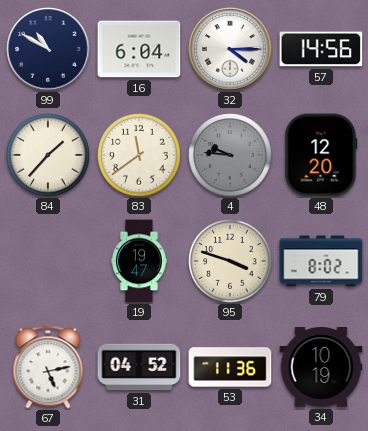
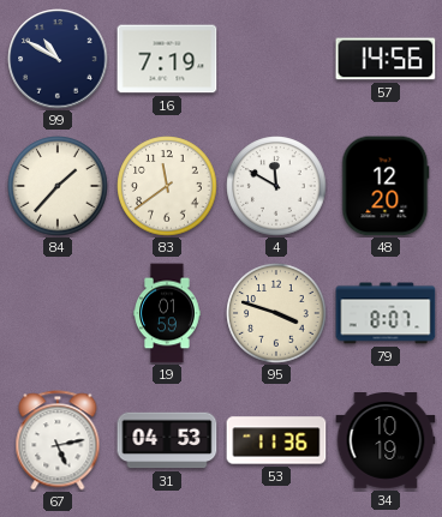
16: 6:04 -> 7:19 (167, 59)
32: 4:15 -> none (230, 49)
4: 9:46 -> 11:50 (276, 186)
4 dial: grey -> white (276, 186)
19: 19:47 -> 01:59 (167, 313)
79: 8:02 -> 8:07 (386, 313)
31: 04:52 -> 04:53 (167, 440)
